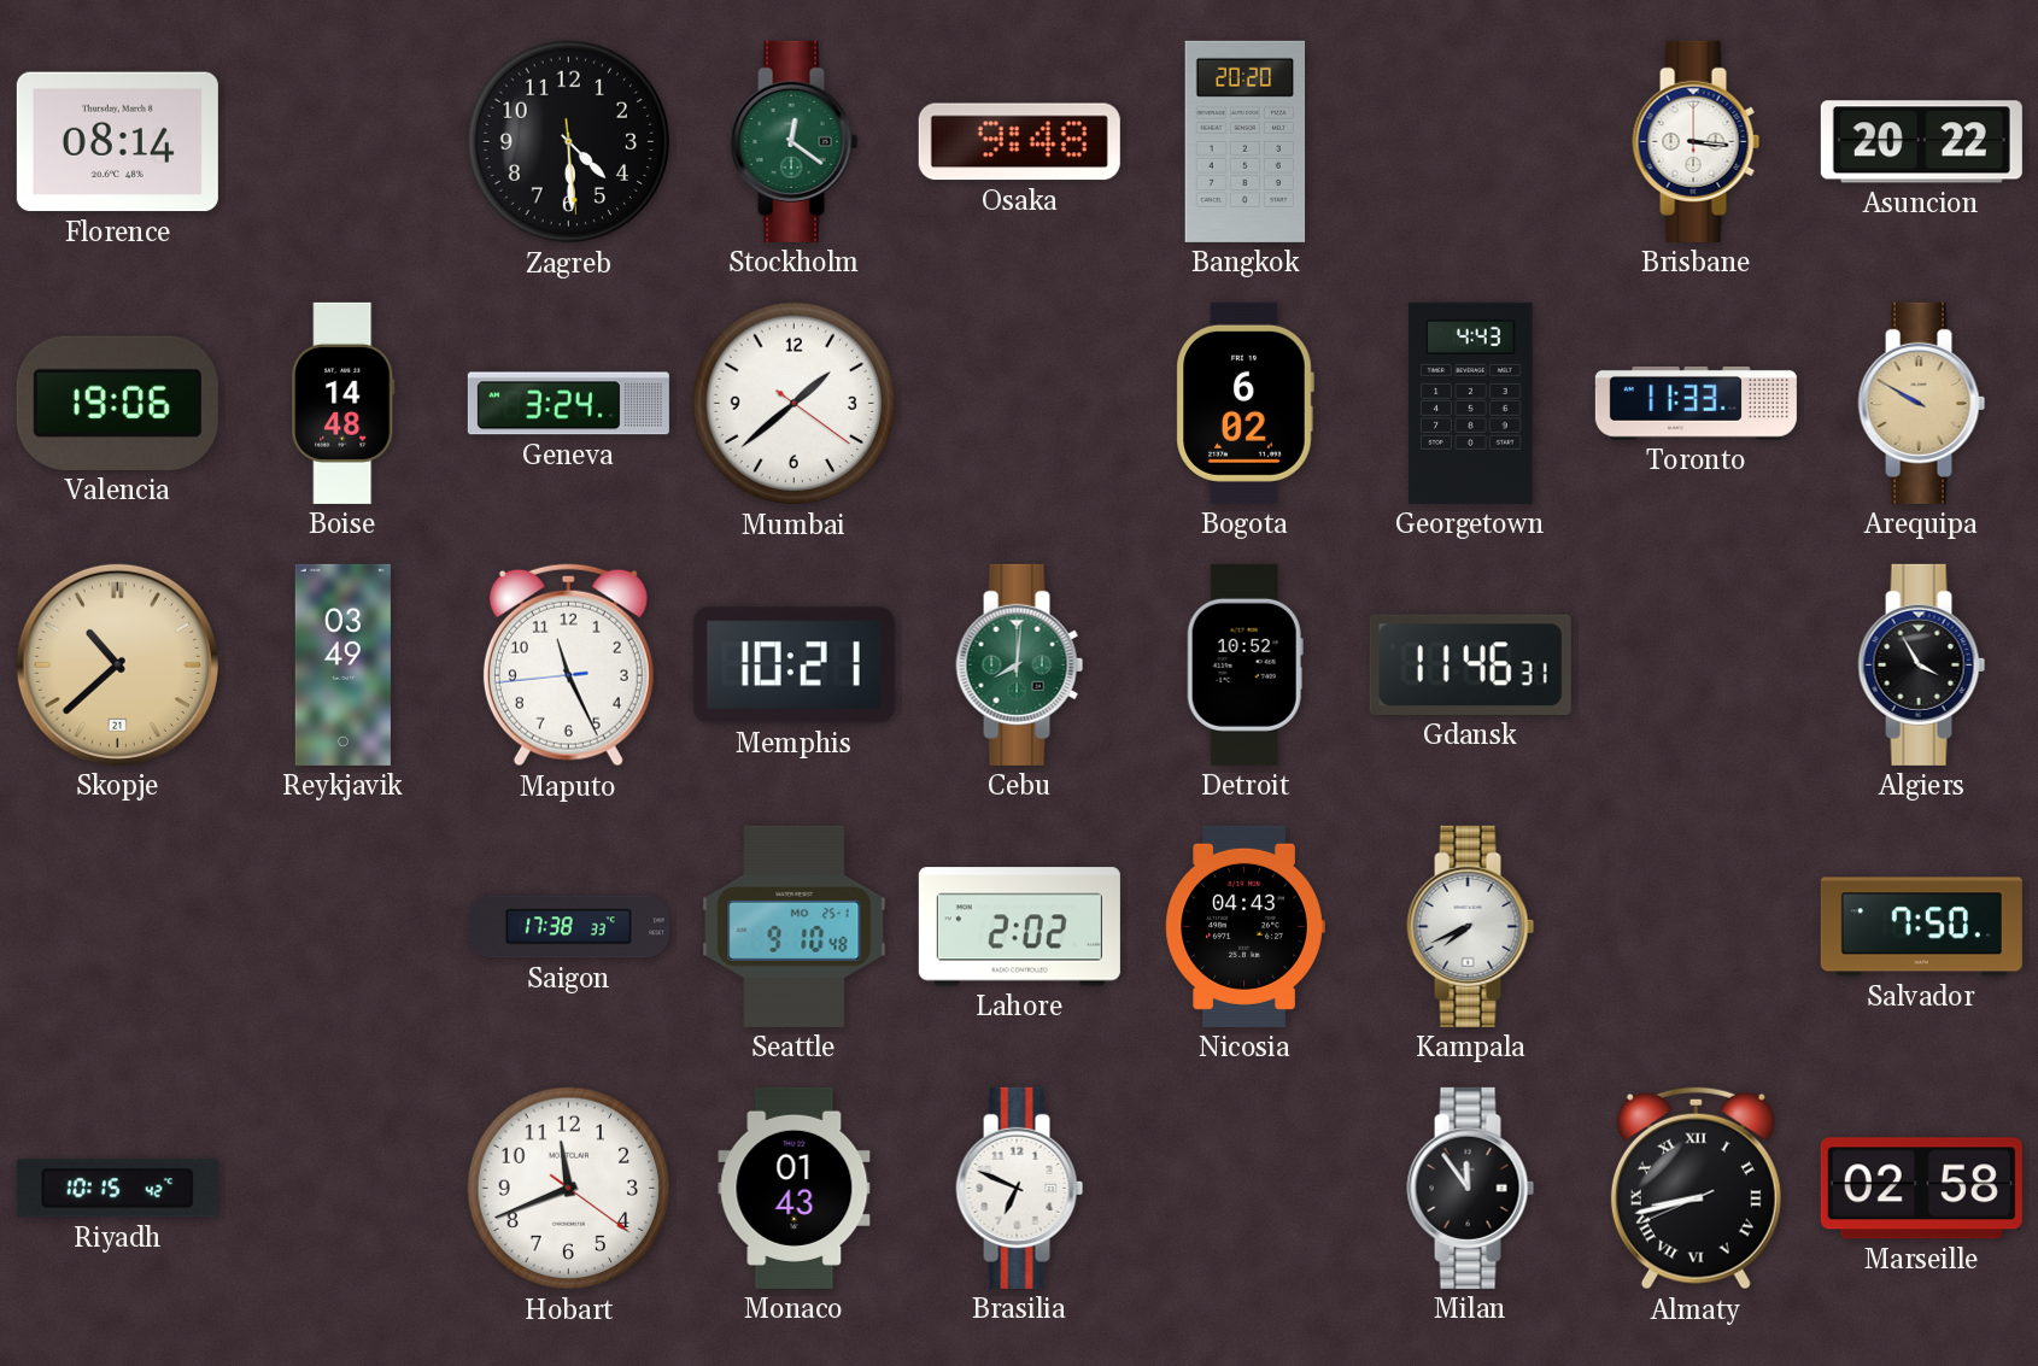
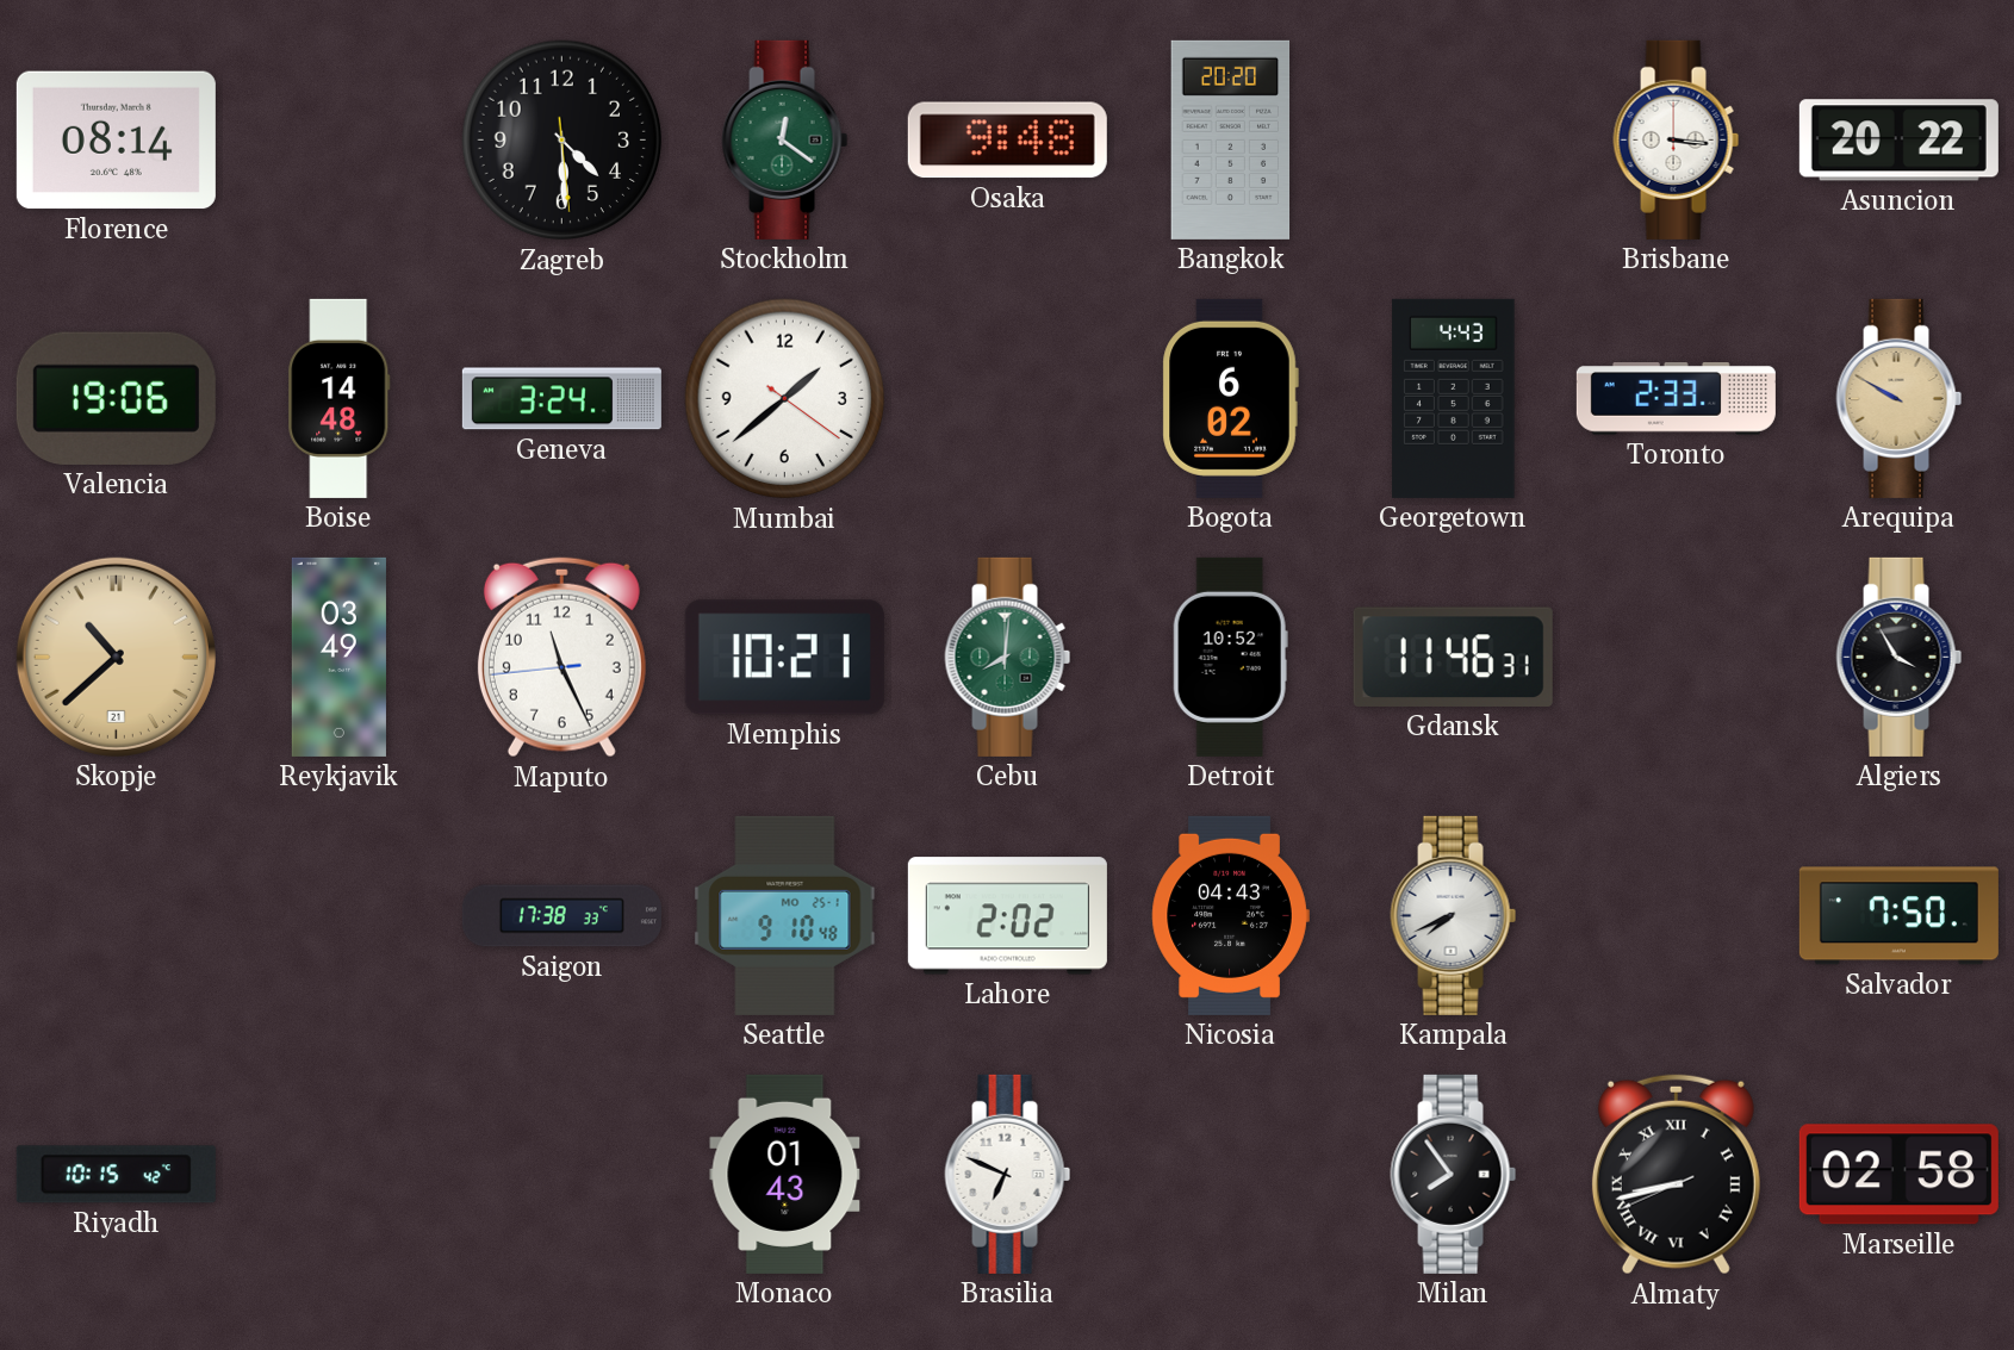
Toronto: 11:33 -> 2:33 (1676, 399)
Hobart: 11:41 -> none (569, 1189)
Milan: 11:54 -> 7:54 (1454, 1174)
